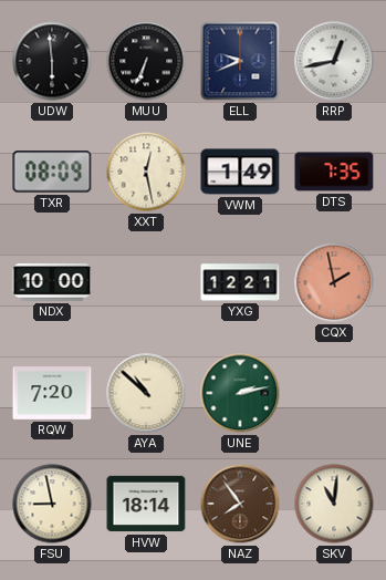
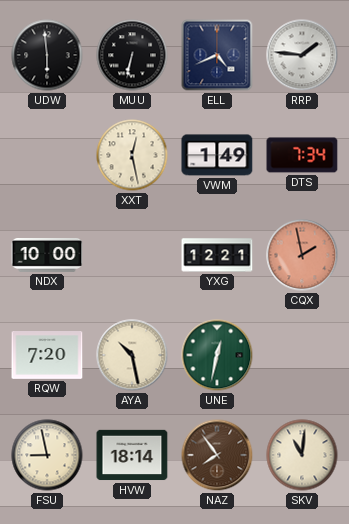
MUU: 6:34 -> 6:32 (132, 55)
ELL: 9:41 -> 4:41 (217, 55)
RRP: 12:43 -> 1:46 (302, 55)
TXR: 08:09 -> none (52, 172)
DTS: 7:35 -> 7:34 (302, 155)
AYA: 10:52 -> 10:28 (132, 355)
UNE: 2:13 -> 12:32 (217, 355)
